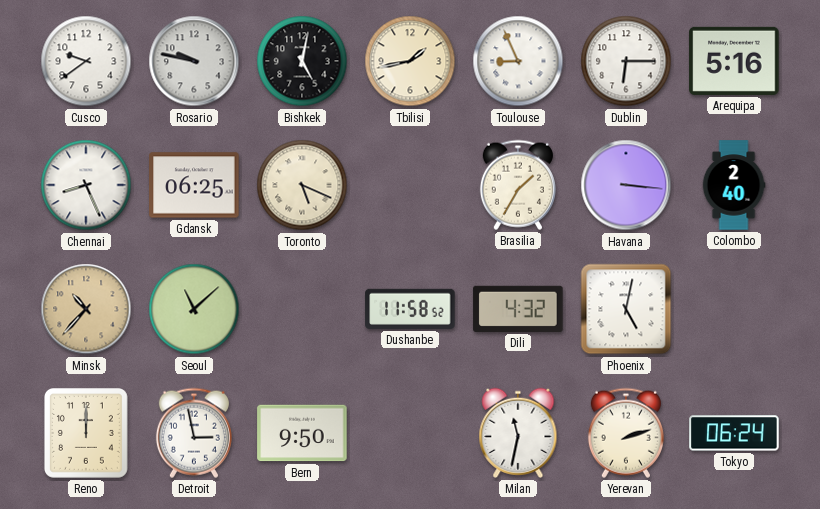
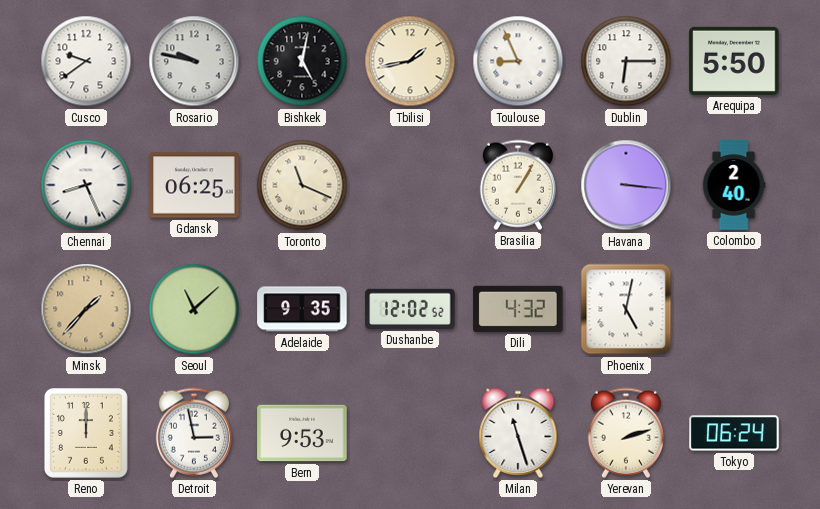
Arequipa: 5:16 -> 5:50 (734, 61)
Toronto: 5:19 -> 11:19 (302, 185)
Brasilia: 1:35 -> 1:05 (518, 185)
Minsk: 10:37 -> 1:37 (86, 309)
Adelaide: none -> 9:35 (302, 309)
Dushanbe: 11:58 -> 12:02 (410, 309)
Bern: 9:50 -> 9:53 (302, 433)
Milan: 11:32 -> 11:27 (518, 433)
